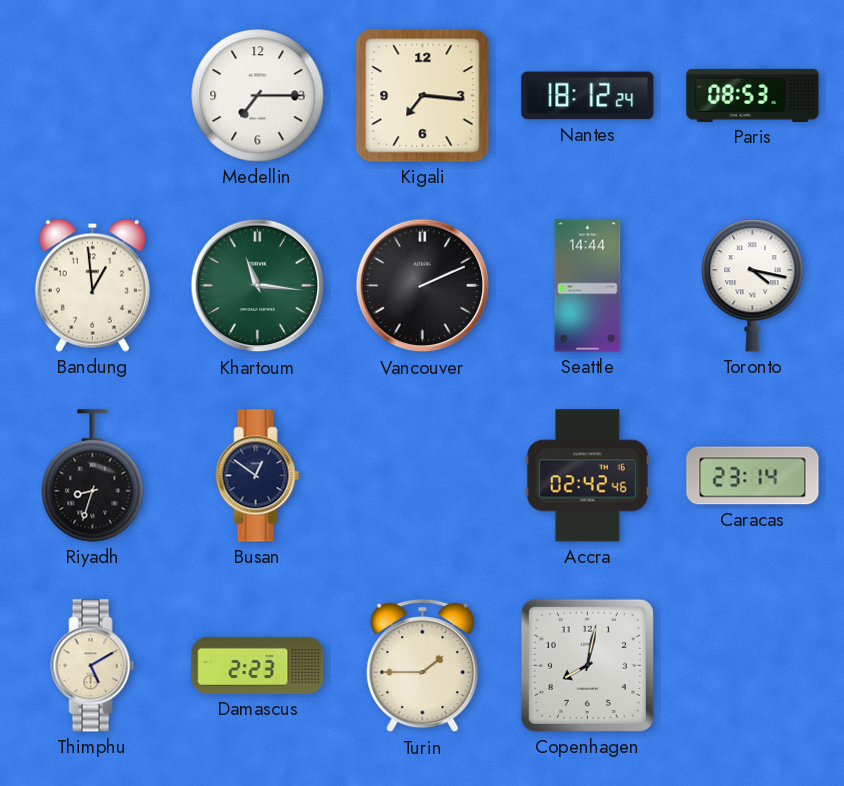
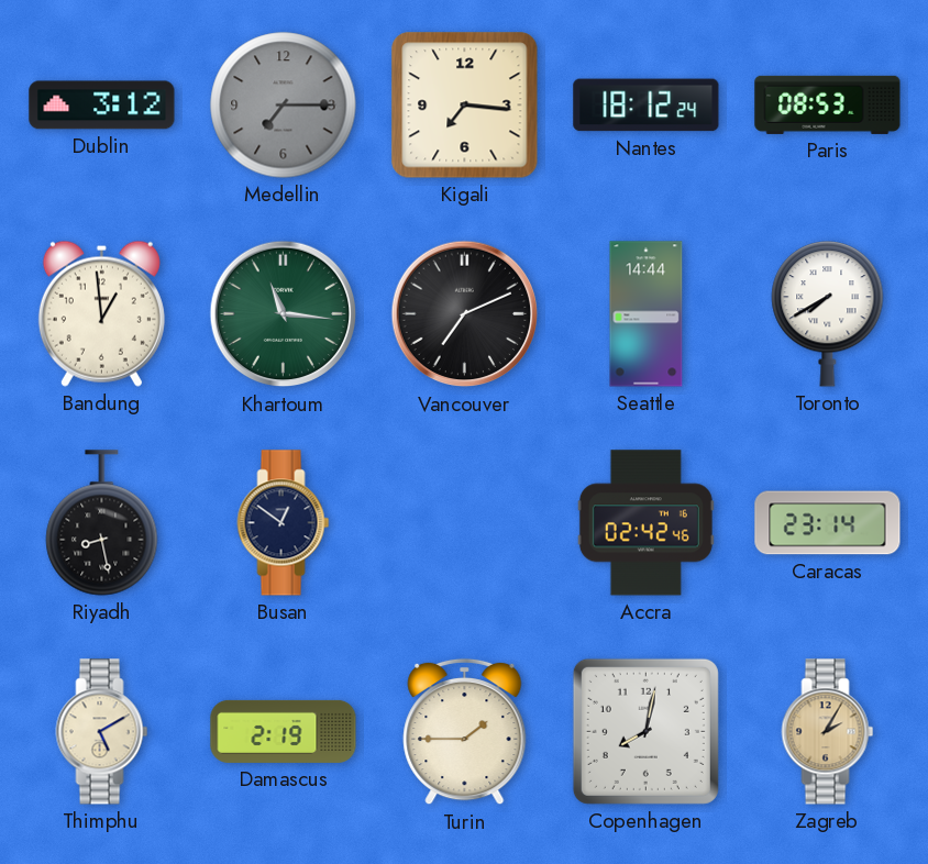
Dublin: none -> 3:12 (102, 106)
Medellin dial: white -> grey (284, 106)
Vancouver: 2:11 -> 7:11 (465, 314)
Toronto: 4:17 -> 7:40 (828, 314)
Riyadh: 8:33 -> 8:28 (102, 523)
Damascus: 2:23 -> 2:19 (284, 731)
Zagreb: none -> 2:05 (828, 732)
